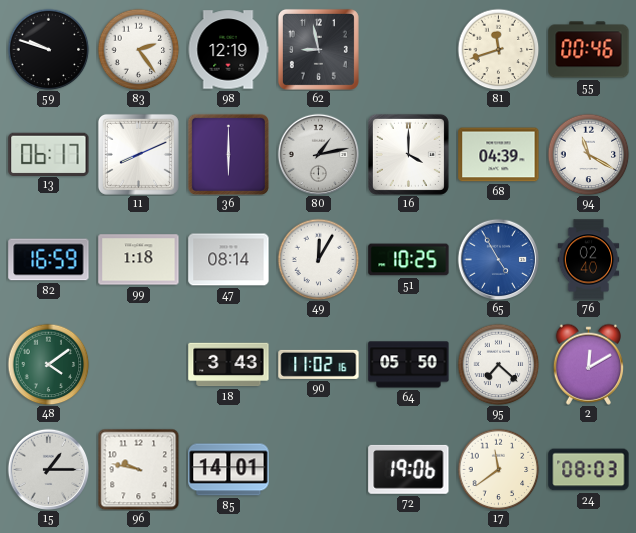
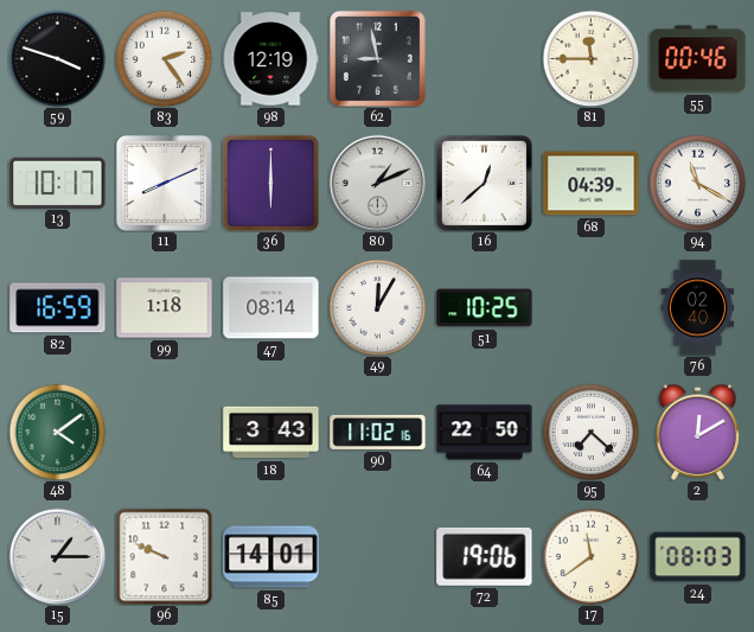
59: 9:48 -> 3:48 (57, 58)
81: 11:42 -> 11:45 (590, 58)
13: 06:17 -> 10:17 (58, 183)
80: 1:13 -> 1:11 (377, 183)
16: 4:00 -> 12:38 (484, 183)
65: 4:55 -> none (498, 259)
64: 05:50 -> 22:50 (485, 433)
96: 9:47 -> 9:49 (164, 556)
